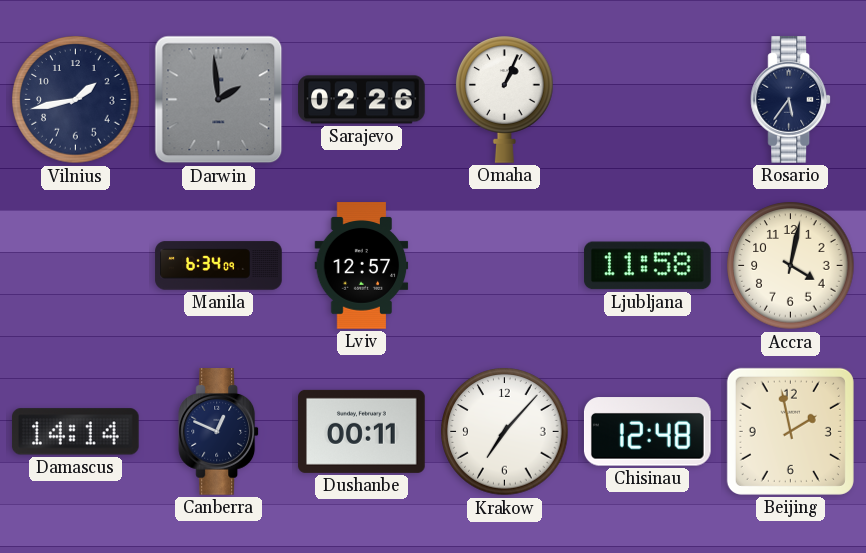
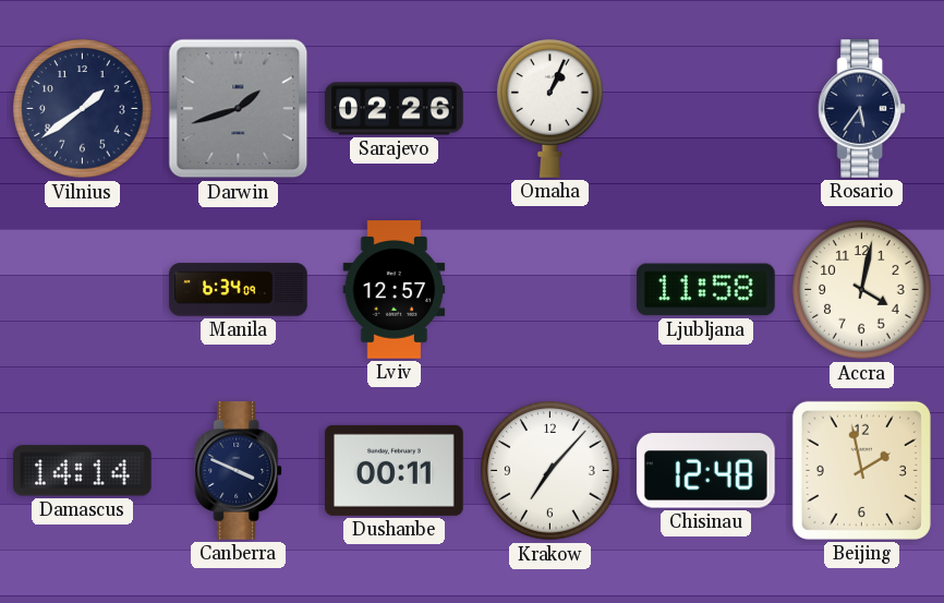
Vilnius: 1:43 -> 1:39 (83, 109)
Darwin: 1:59 -> 1:42 (239, 109)
Canberra: 12:49 -> 3:49 (239, 471)
